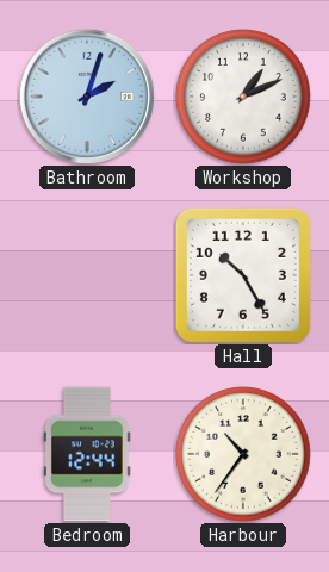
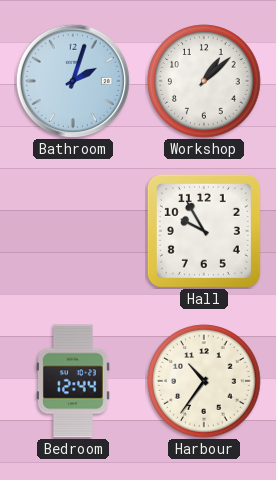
Workshop: 1:11 -> 1:08 (204, 81)
Hall: 10:25 -> 9:55 (204, 231)
